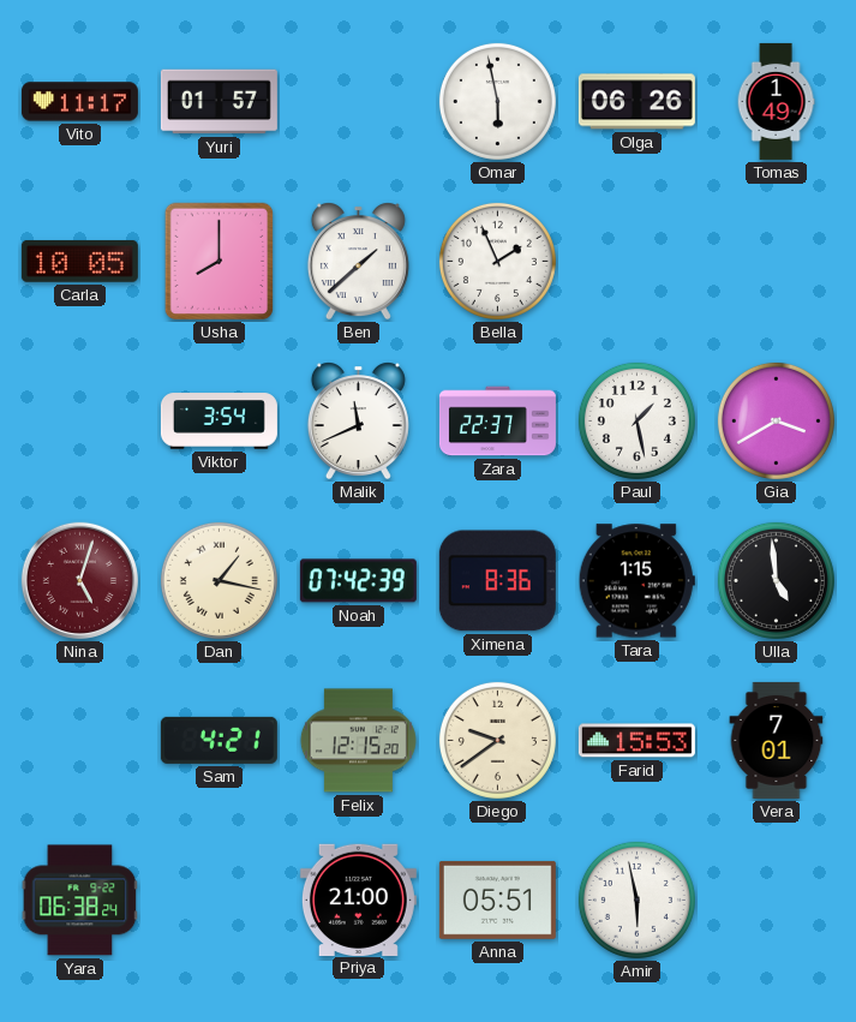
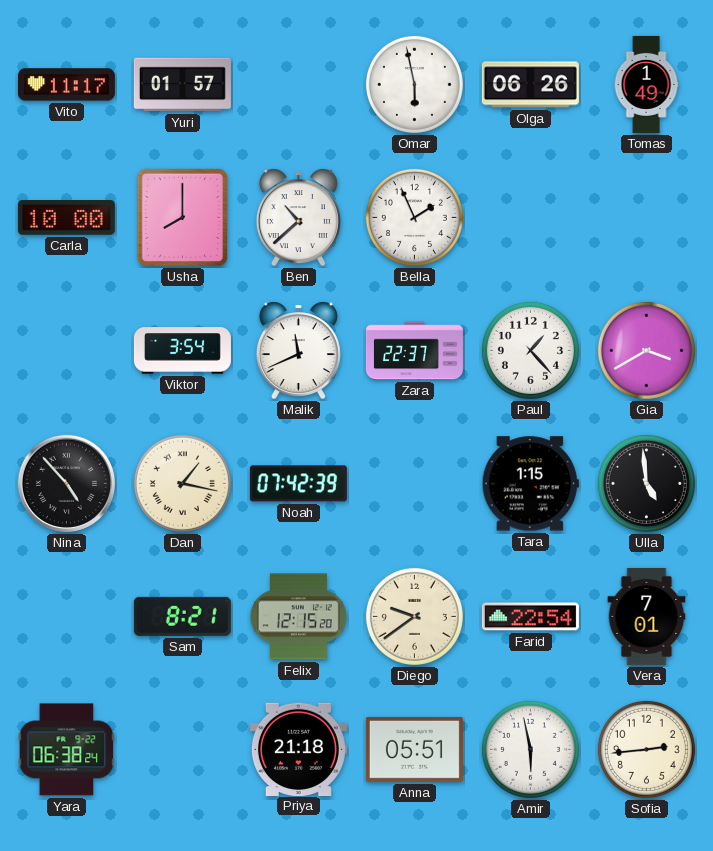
Carla: 10:05 -> 10:00 (66, 218)
Ben: 1:38 -> 10:38 (298, 218)
Paul: 1:28 -> 1:23 (530, 350)
Nina: 5:03 -> 4:53 (66, 483)
Nina dial: burgundy -> black (66, 483)
Ximena: 8:36 -> none (497, 581)
Sam: 4:21 -> 8:21 (182, 616)
Farid: 15:53 -> 22:54 (530, 617)
Priya: 21:00 -> 21:18 (298, 749)
Sofia: none -> 2:44 (646, 749)
